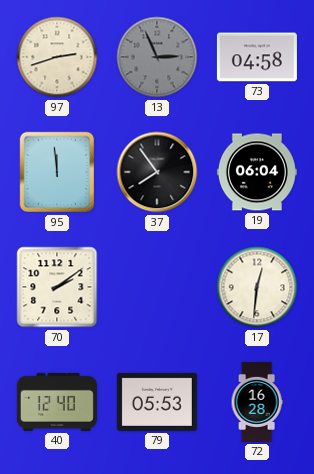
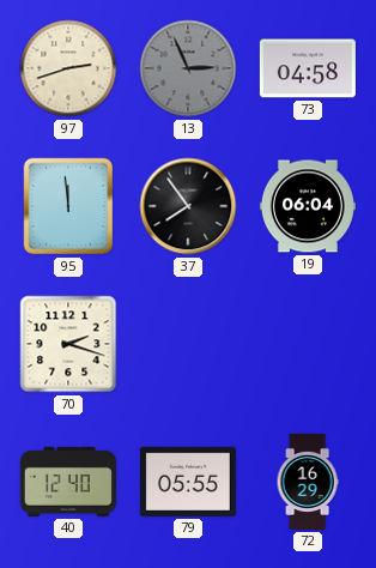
70: 2:09 -> 2:18 (68, 344)
17: 12:31 -> none (257, 287)
79: 05:53 -> 05:55 (188, 482)
72: 16:28 -> 16:29 (308, 482)
